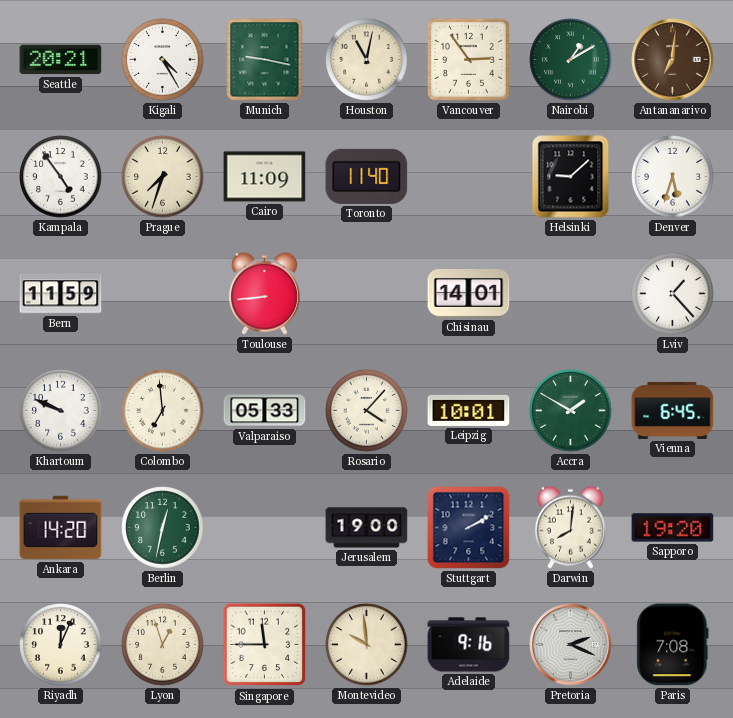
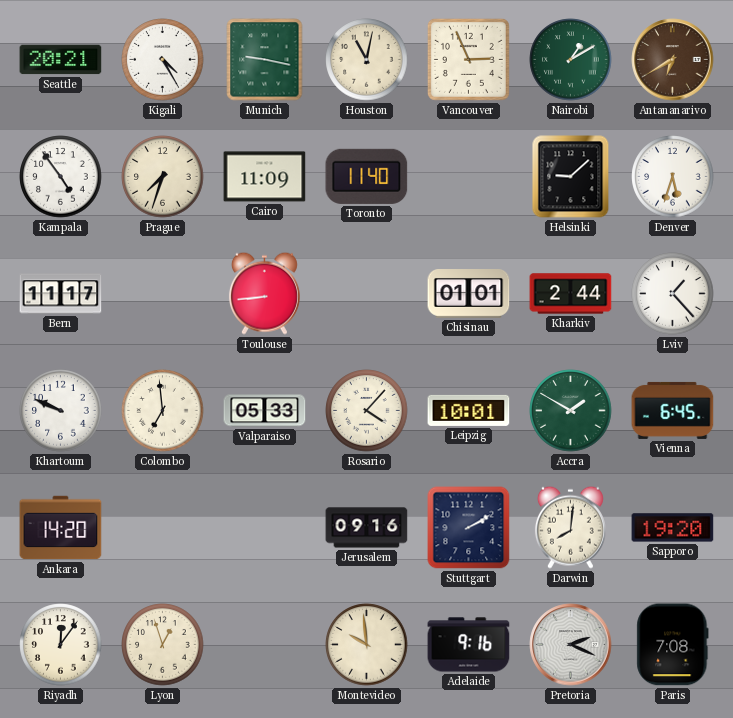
Vancouver: 2:54 -> 2:56 (468, 59)
Antananarivo: 7:01 -> 6:40 (673, 60)
Bern: 11:59 -> 11:17 (61, 294)
Chisinau: 14:01 -> 01:01 (469, 294)
Kharkiv: none -> 2:44 (571, 294)
Berlin: 12:32 -> none (163, 528)
Jerusalem: 19:00 -> 09:16 (367, 528)
Riyadh: 12:04 -> 12:06 (61, 645)
Singapore: 11:45 -> none (265, 645)
